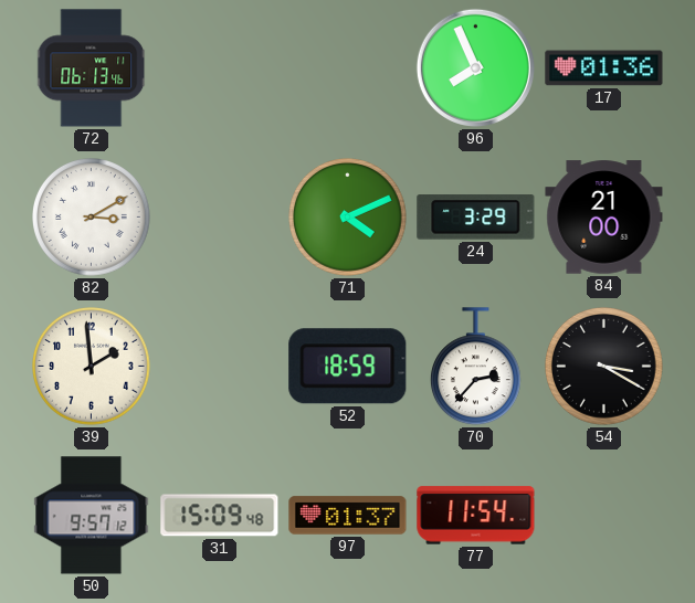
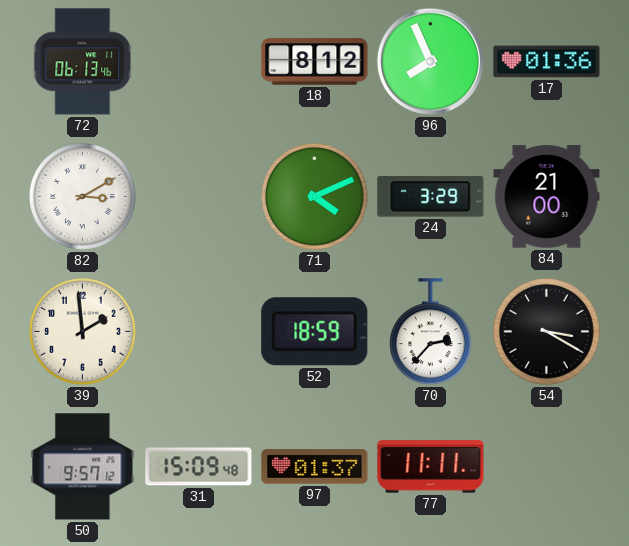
18: none -> 8:12 (315, 62)
77: 11:54 -> 11:11 (431, 467)
